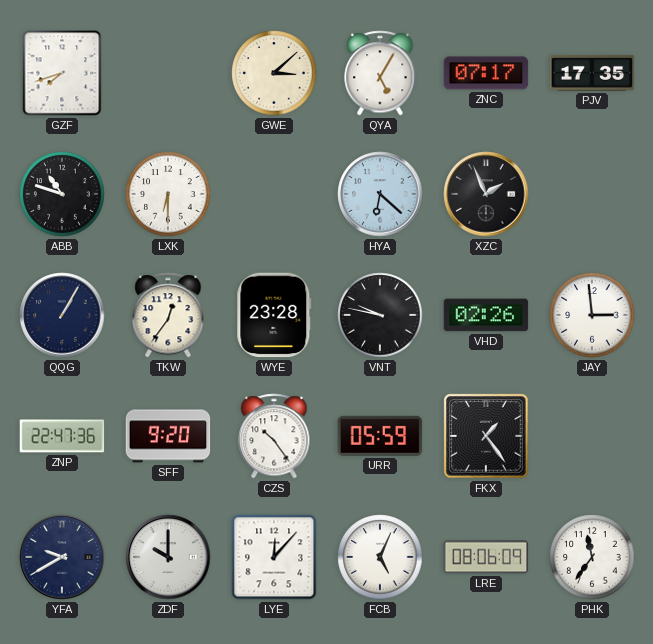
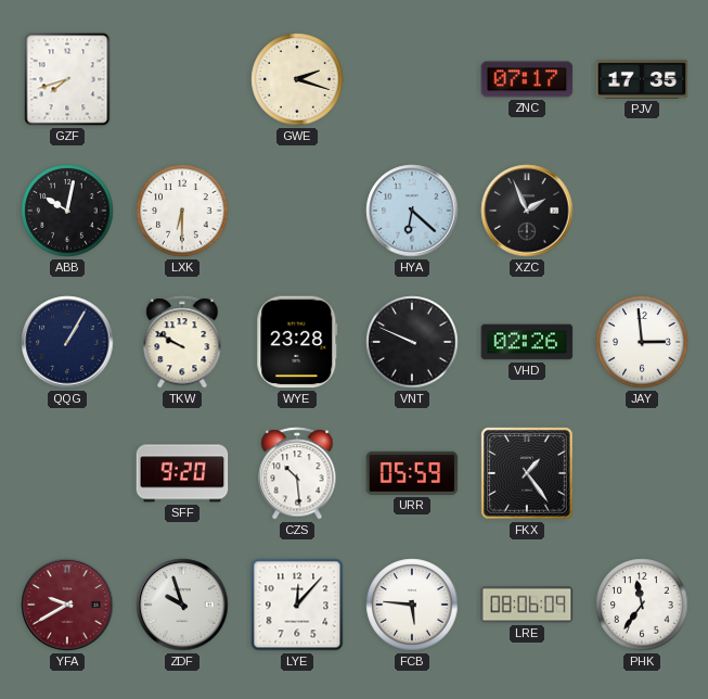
GWE: 3:08 -> 2:18 (297, 79)
QYA: 5:05 -> none (380, 73)
ABB: 10:48 -> 10:02 (67, 211)
TKW: 12:36 -> 9:50 (182, 342)
VNT: 9:47 -> 9:49 (412, 342)
ZNP: 22:47 -> none (62, 436)
CZS: 10:24 -> 10:29 (297, 473)
YFA dial: navy -> burgundy (67, 605)
ZDF: 10:00 -> 9:57 (182, 605)
FCB: 5:04 -> 5:46 (412, 605)
